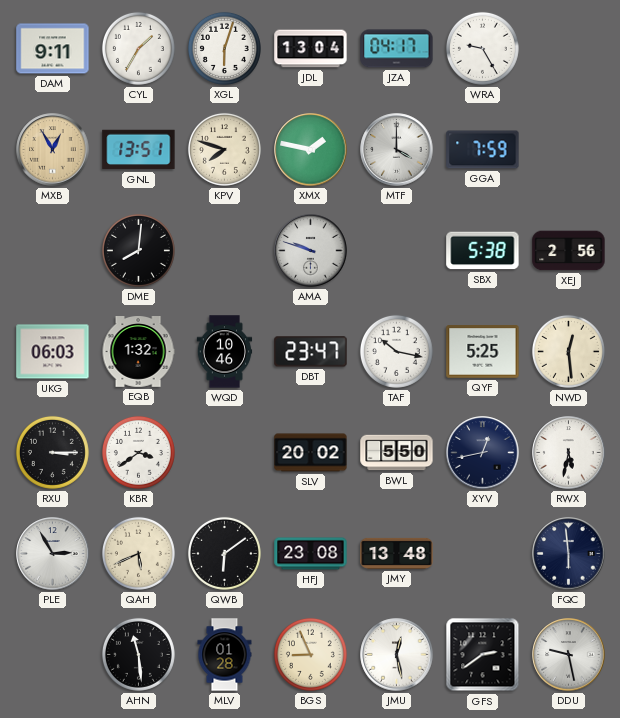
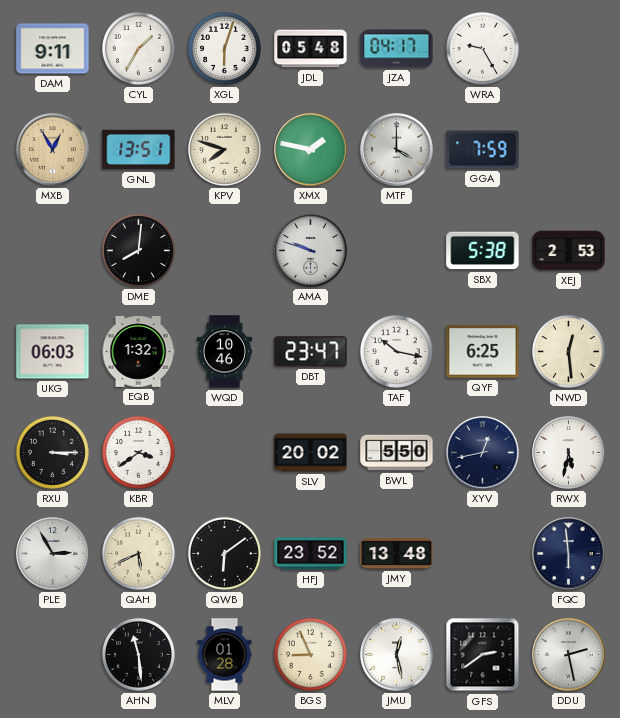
JDL: 13:04 -> 05:48 (311, 49)
XEJ: 2:56 -> 2:53 (569, 251)
QYF: 5:25 -> 6:25 (483, 352)
HFJ: 23:08 -> 23:52 (311, 554)
DDU: 9:28 -> 2:28 (569, 655)
